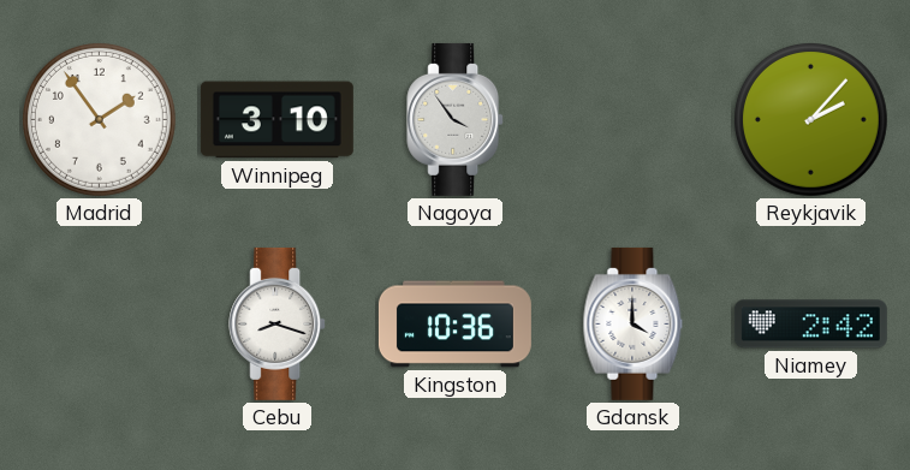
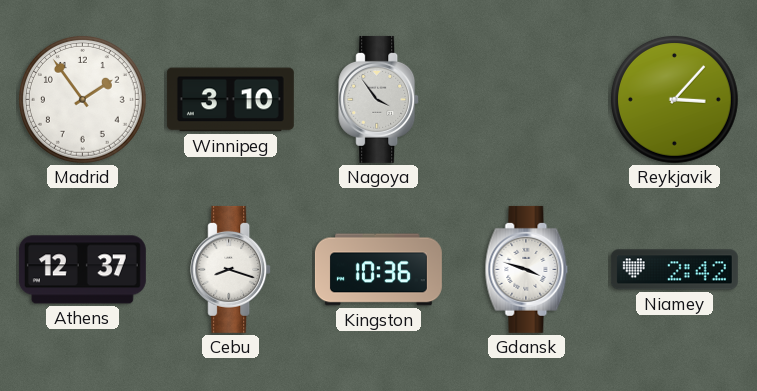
Reykjavik: 2:07 -> 3:07 (674, 99)
Athens: none -> 12:37 (82, 270)
Gdansk: 4:00 -> 3:48 (527, 269)
